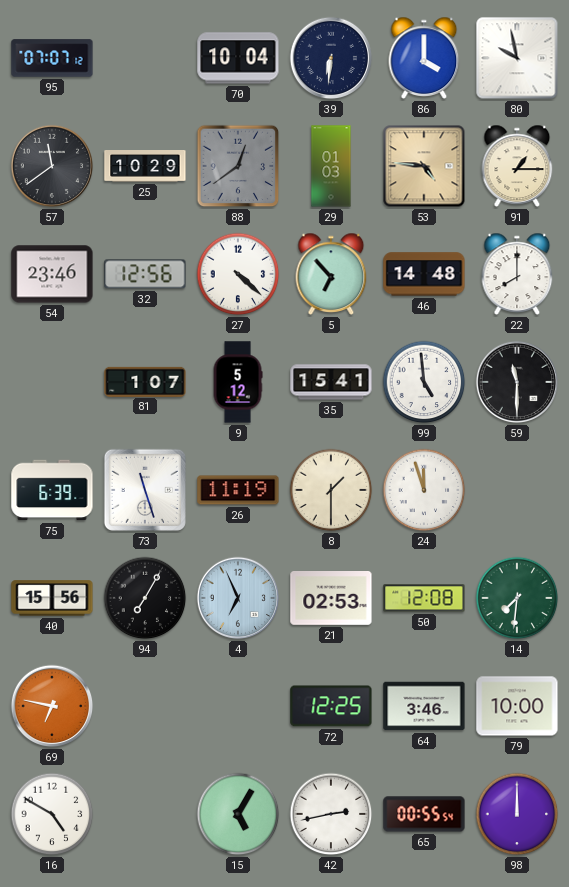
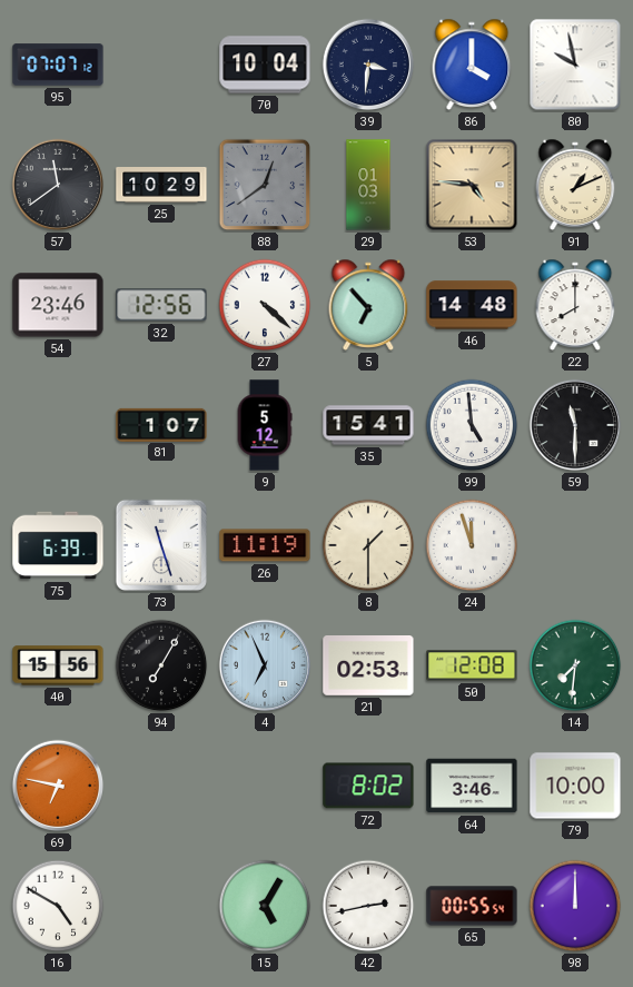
39: 6:31 -> 3:31 (368, 65)
91: 1:15 -> 1:11 (575, 185)
72: 12:25 -> 8:02 (368, 786)
